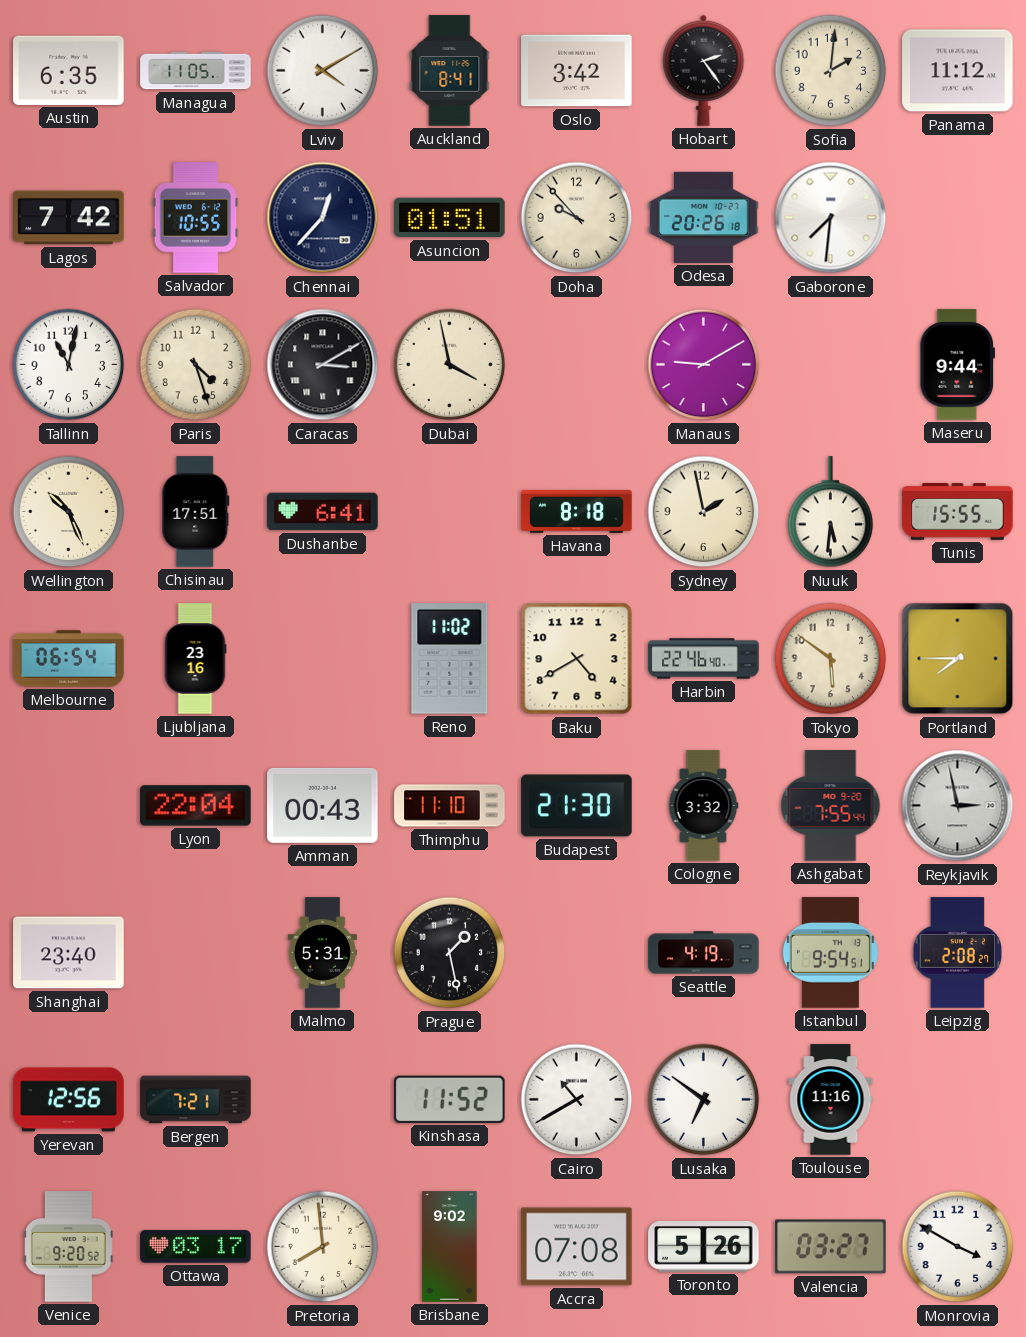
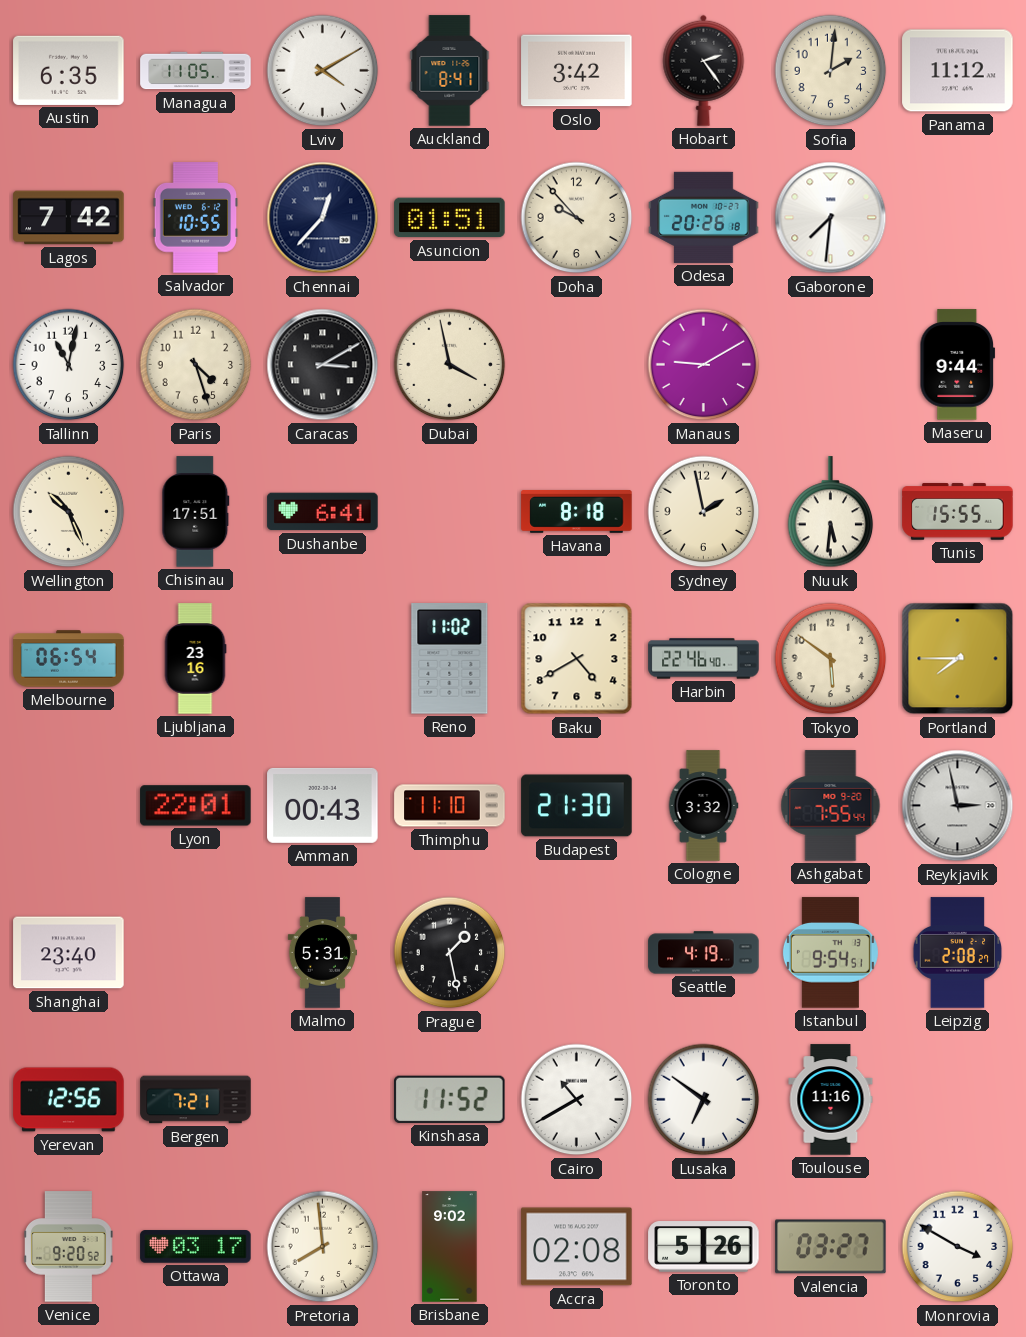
Lyon: 22:04 -> 22:01 (196, 806)
Accra: 07:08 -> 02:08 (577, 1247)
